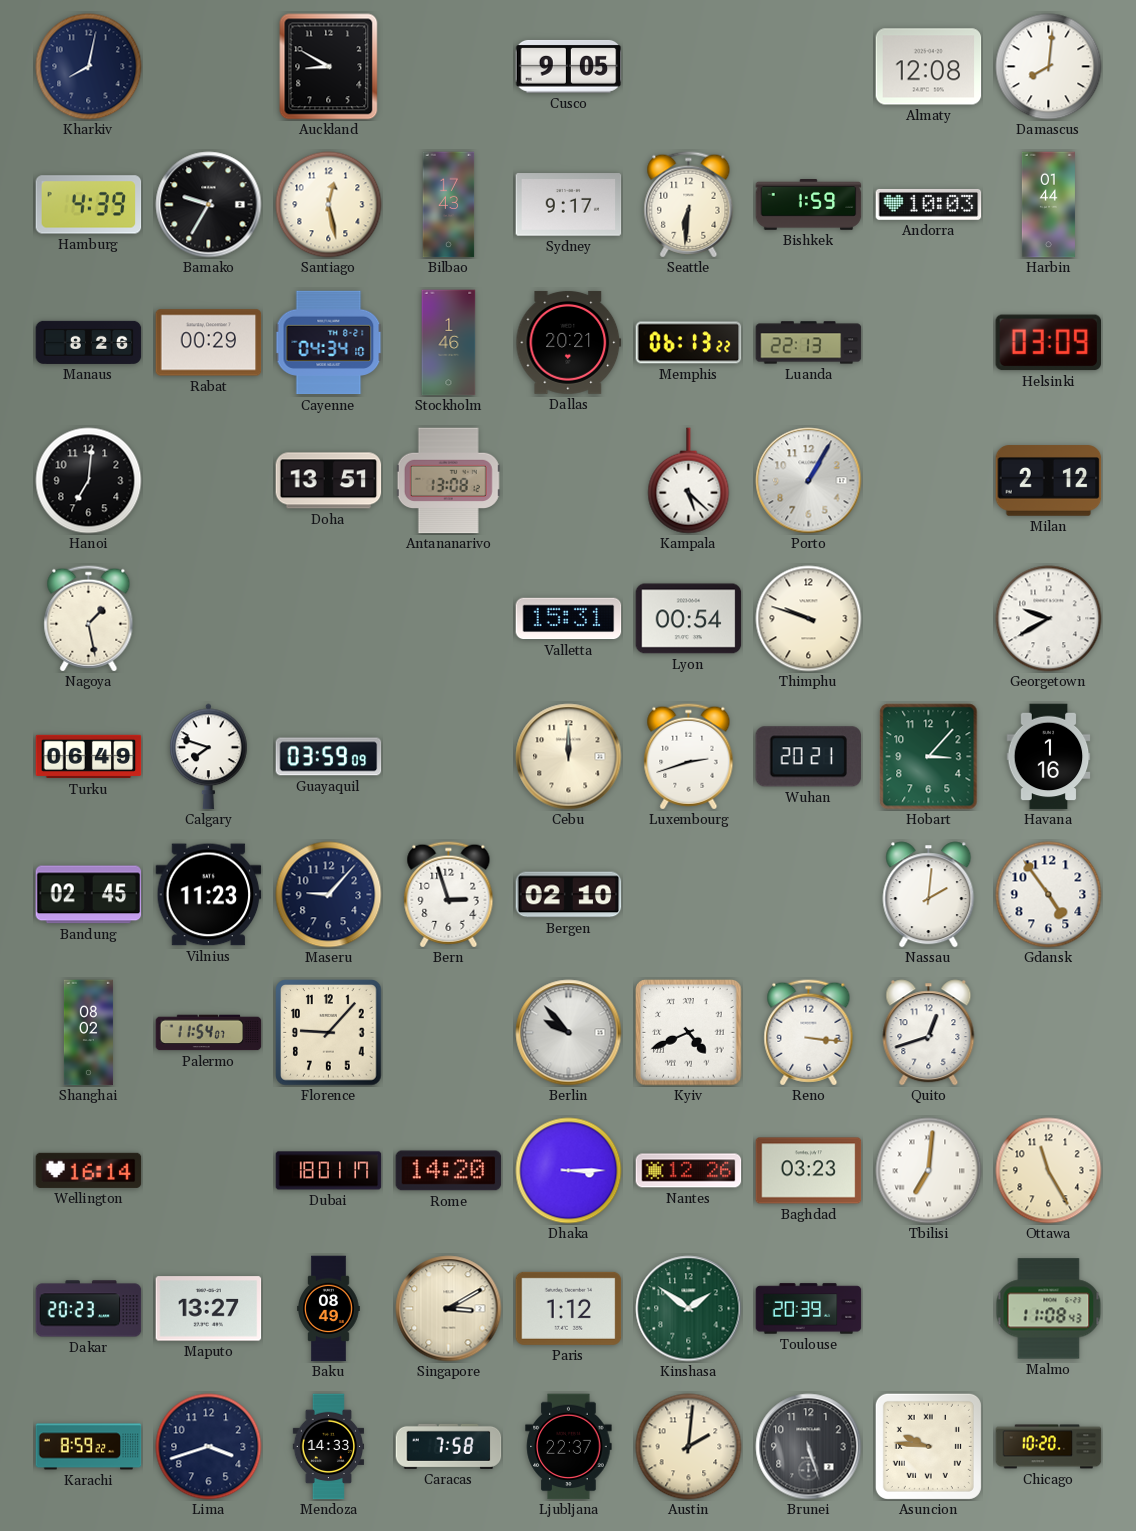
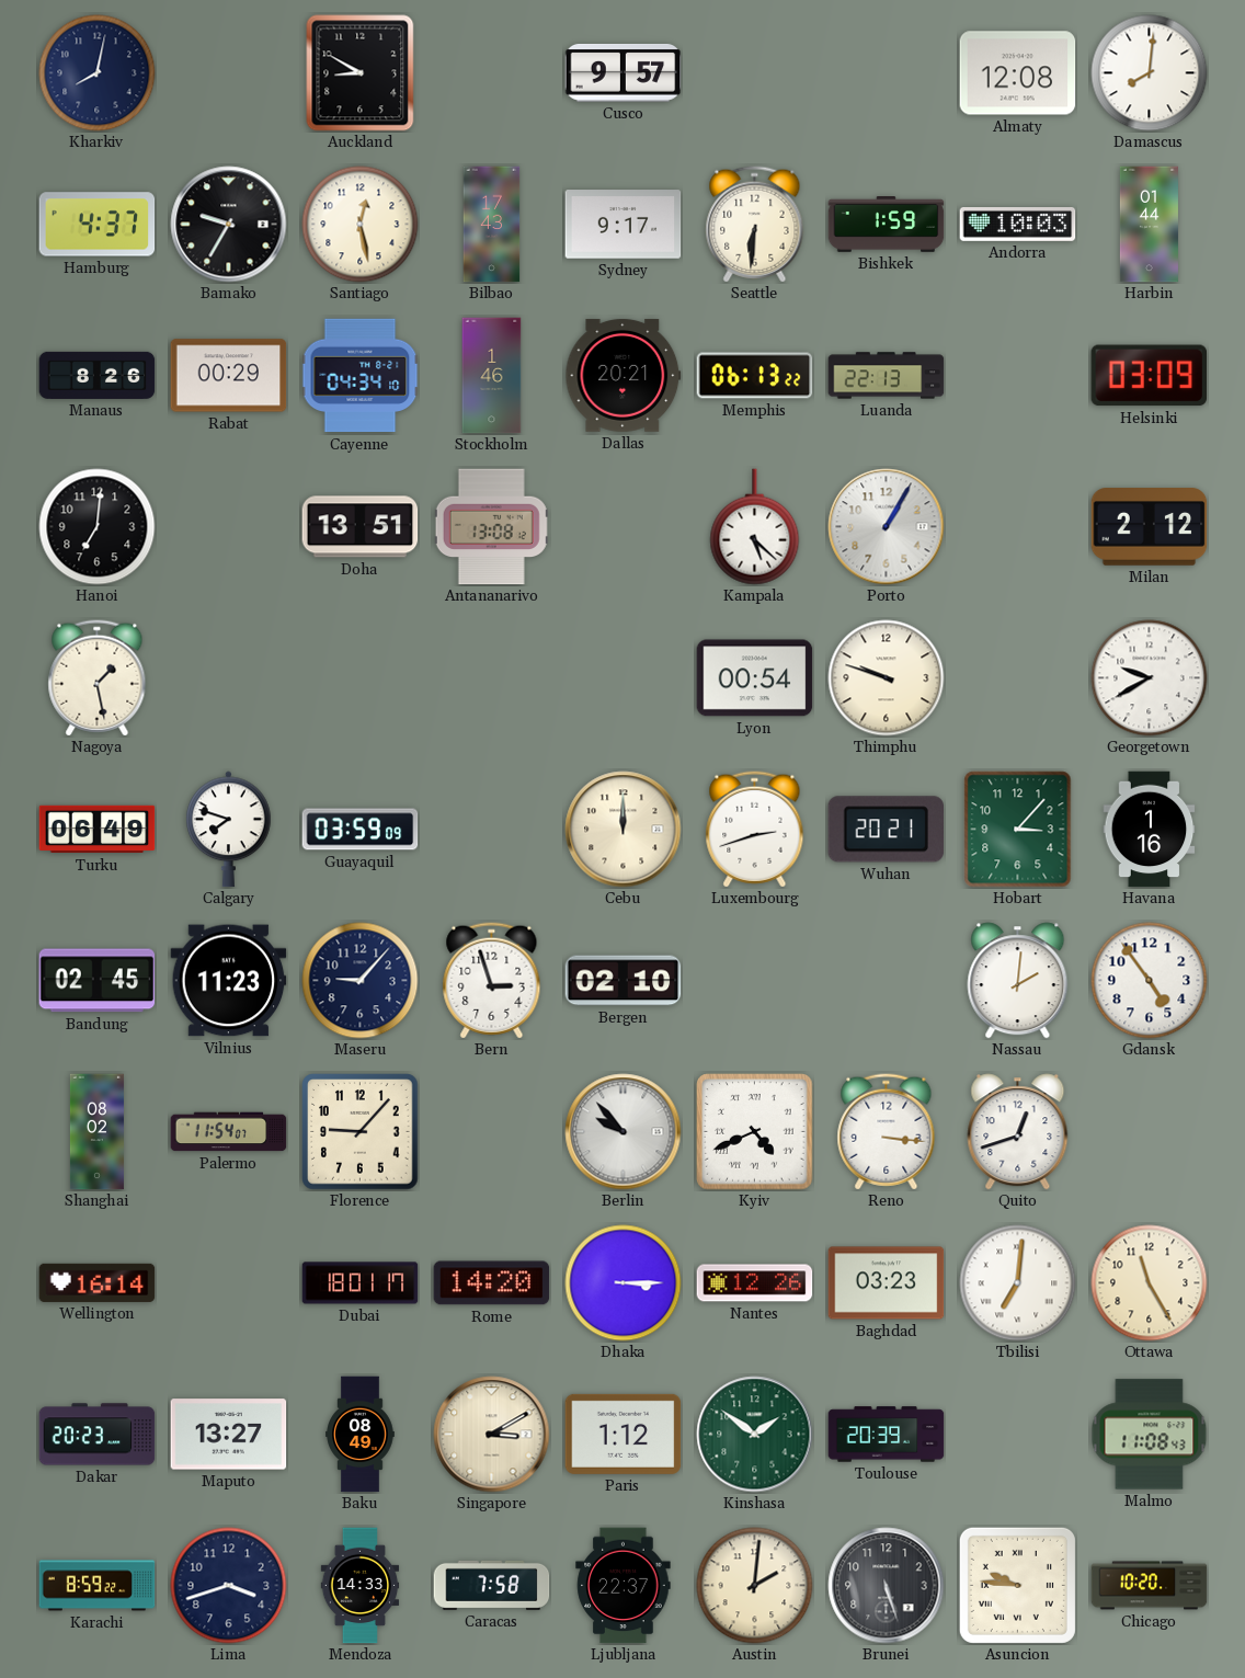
Cusco: 9:05 -> 9:57 (624, 72)
Hamburg: 4:39 -> 4:37 (98, 225)
Valletta: 15:31 -> none (569, 619)
